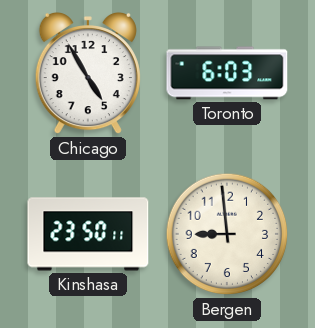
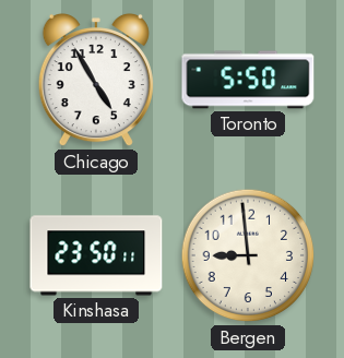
Toronto: 6:03 -> 5:50 (248, 80)
